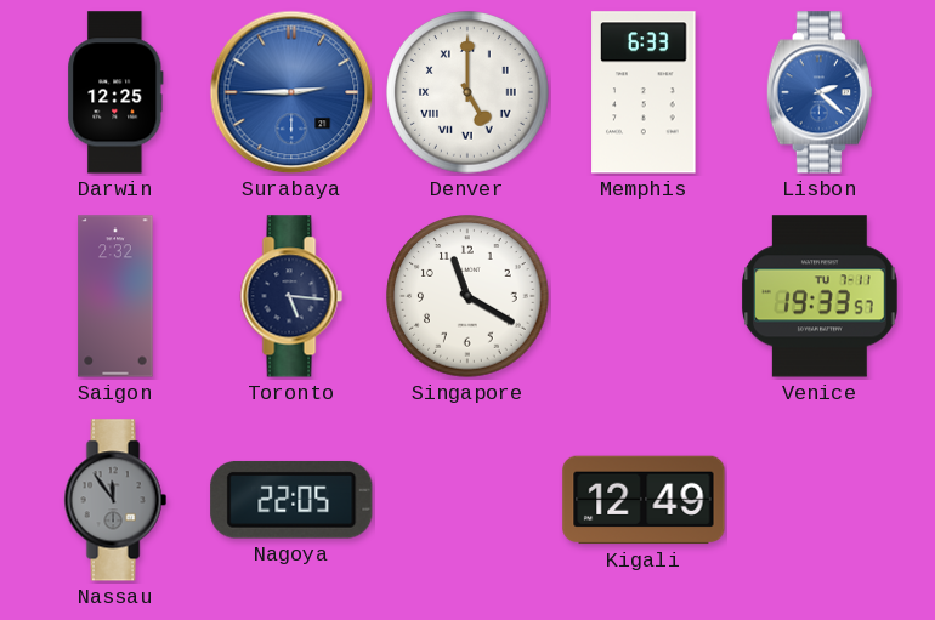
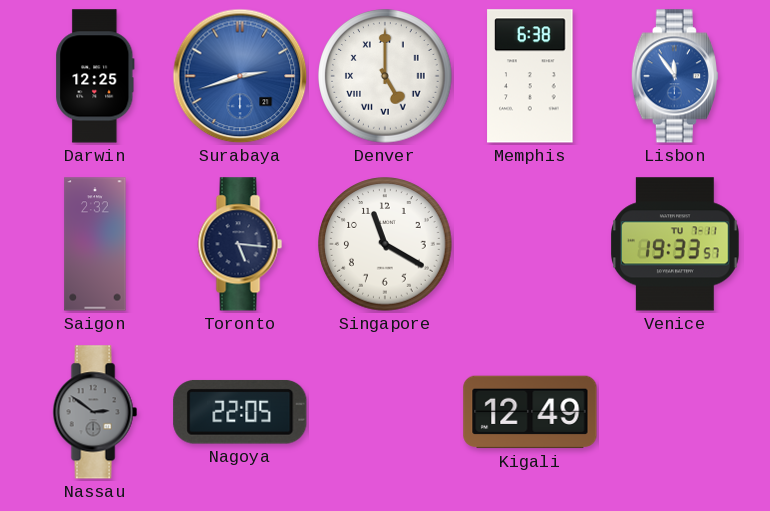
Surabaya: 2:45 -> 2:42 (240, 76)
Memphis: 6:33 -> 6:38 (530, 76)
Lisbon: 2:22 -> 11:54 (675, 76)
Nassau: 11:54 -> 2:51 (95, 412)
